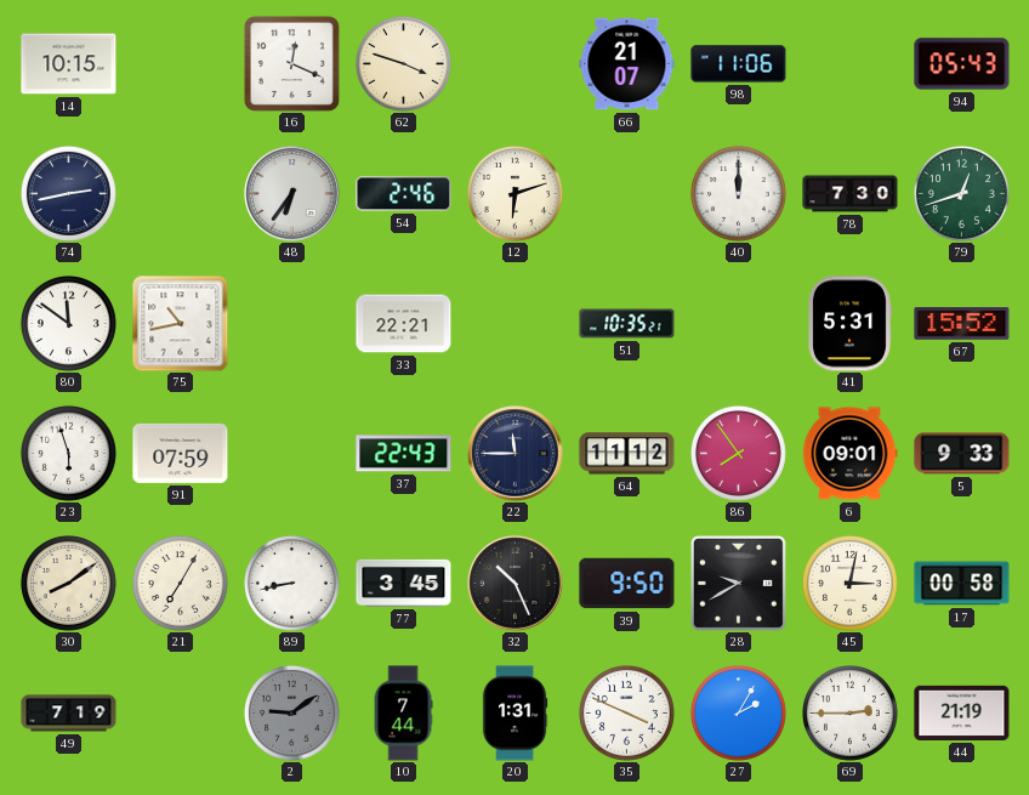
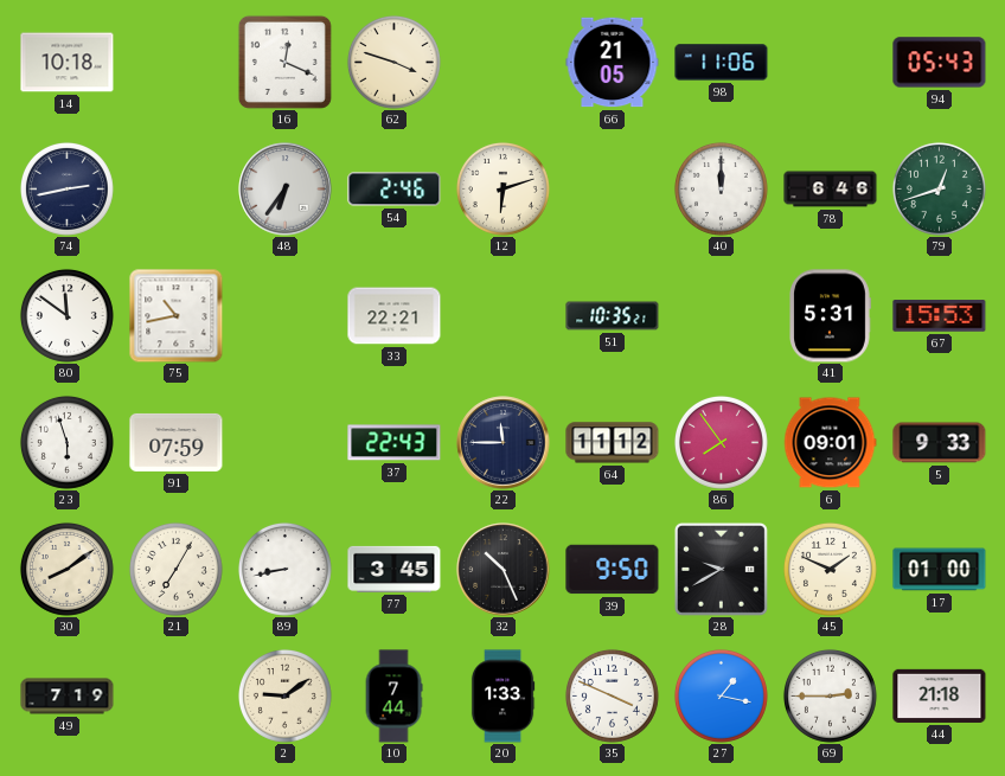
14: 10:15 -> 10:18 (68, 63)
66: 21:07 -> 21:05 (613, 63)
78: 7:30 -> 6:46 (831, 190)
67: 15:52 -> 15:53 (940, 316)
45: 3:02 -> 1:49 (830, 569)
17: 00:58 -> 01:00 (940, 570)
2 dial: grey -> cream (284, 695)
20: 1:31 -> 1:33 (503, 697)
27: 2:05 -> 1:17 (721, 695)
44: 21:19 -> 21:18 (940, 695)
